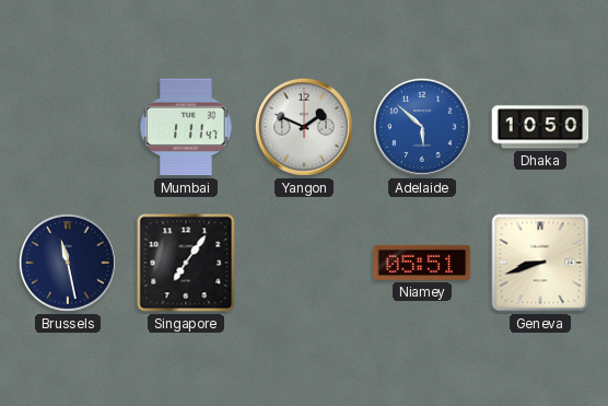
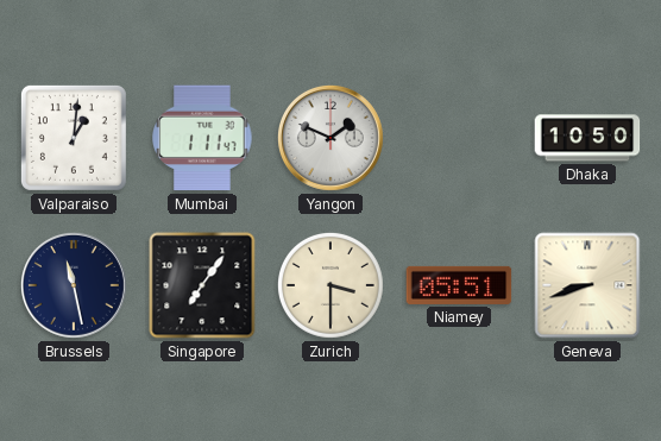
Valparaiso: none -> 1:01 (74, 138)
Adelaide: 5:52 -> none (422, 127)
Zurich: none -> 3:30 (330, 285)
